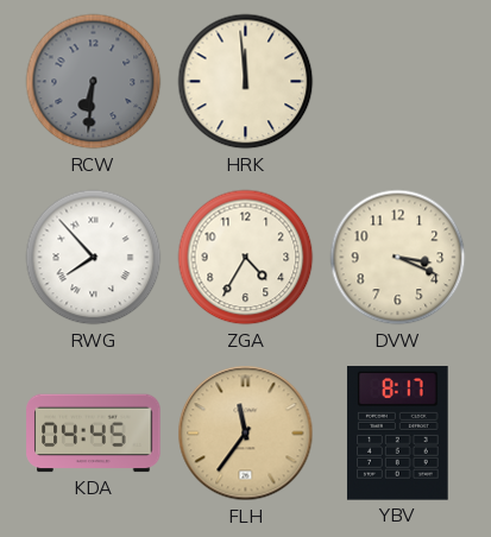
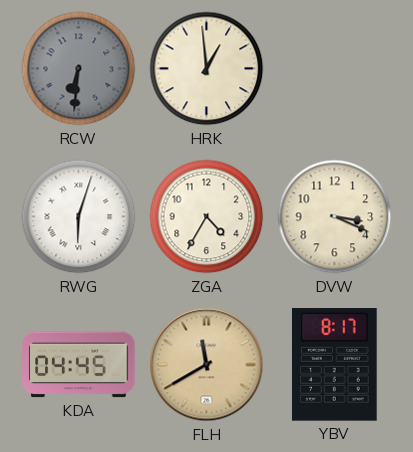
HRK: 11:59 -> 12:59 (207, 69)
RWG: 7:53 -> 6:03 (79, 217)
FLH: 11:36 -> 11:40 (207, 365)
